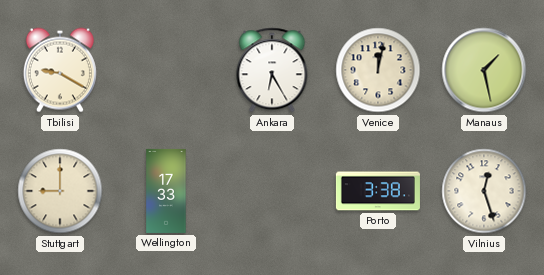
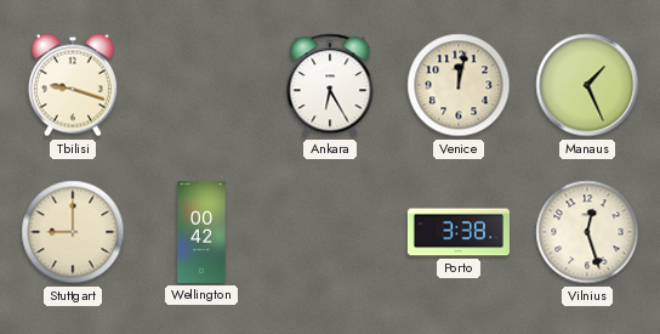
Tbilisi: 9:20 -> 9:18 (73, 85)
Manaus: 1:28 -> 1:26 (587, 85)
Wellington: 17:33 -> 00:42 (201, 232)
